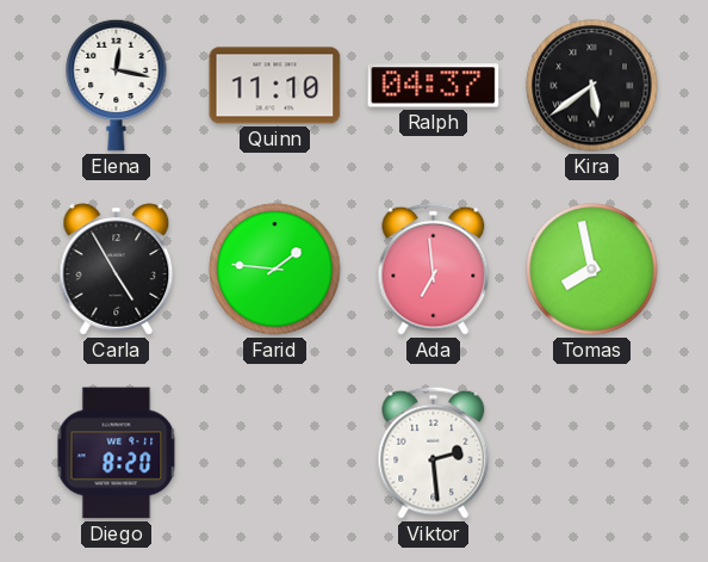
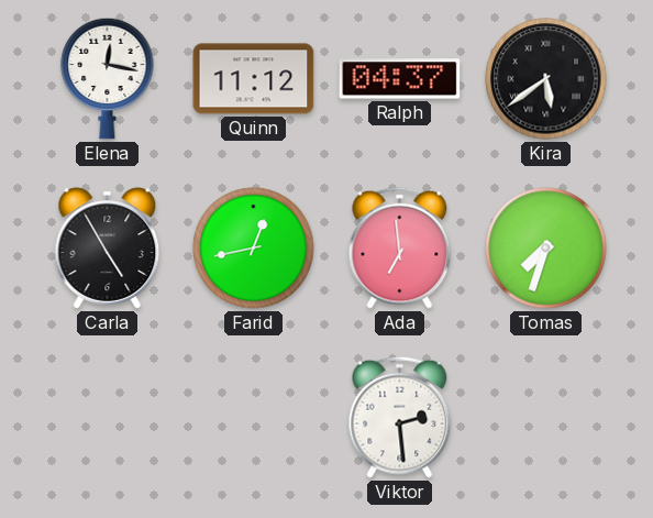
Quinn: 11:10 -> 11:12 (254, 79)
Farid: 1:46 -> 12:43 (254, 249)
Tomas: 7:58 -> 7:33 (546, 249)
Diego: 8:20 -> none (117, 453)
